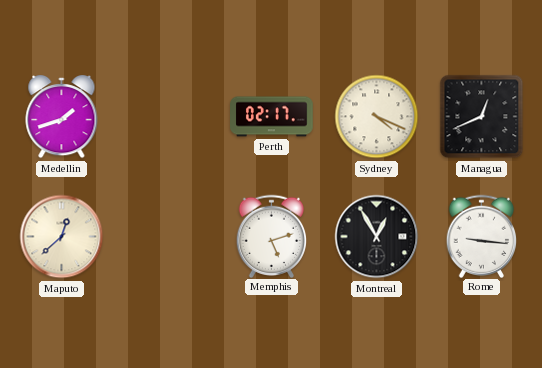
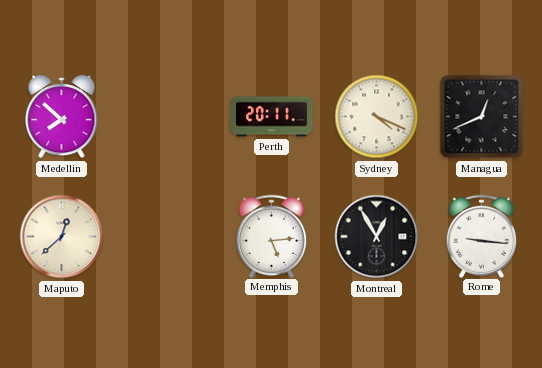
Medellin: 1:42 -> 7:52 (62, 118)
Perth: 02:17 -> 20:11 (272, 117)
Memphis: 5:12 -> 5:14 (272, 236)
